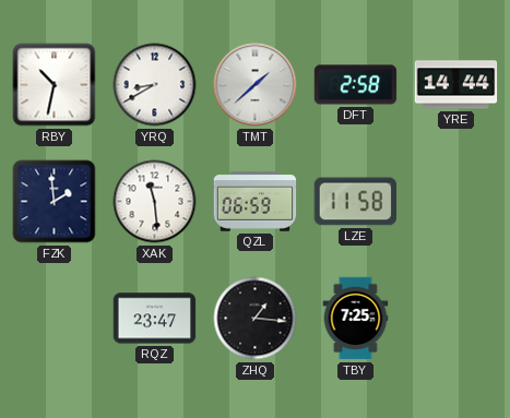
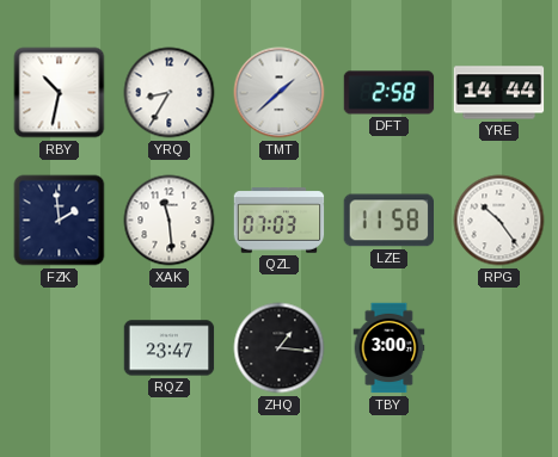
YRQ: 8:40 -> 8:35 (170, 93)
QZL: 06:59 -> 07:03 (280, 221)
RPG: none -> 10:24 (499, 221)
TBY: 7:25 -> 3:00 (390, 348)
